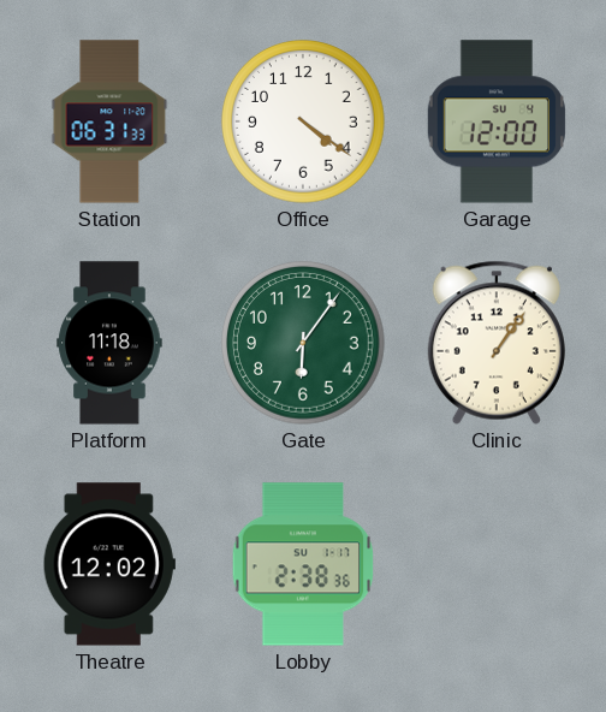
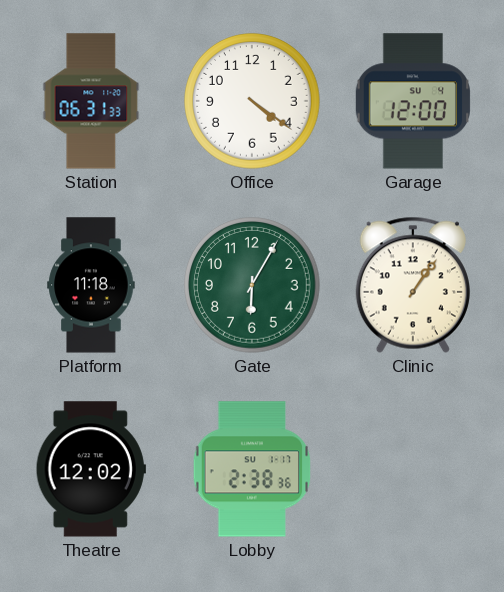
Gate: 6:06 -> 6:05 (253, 286)
